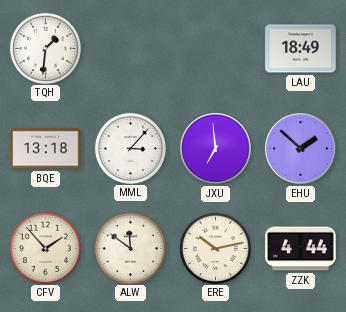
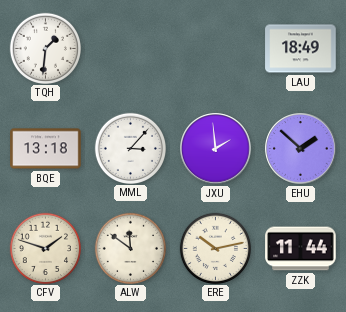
JXU: 6:59 -> 1:59 (216, 149)
CFV: 1:53 -> 1:48 (45, 248)
ZZK: 4:44 -> 11:44 (301, 249)
